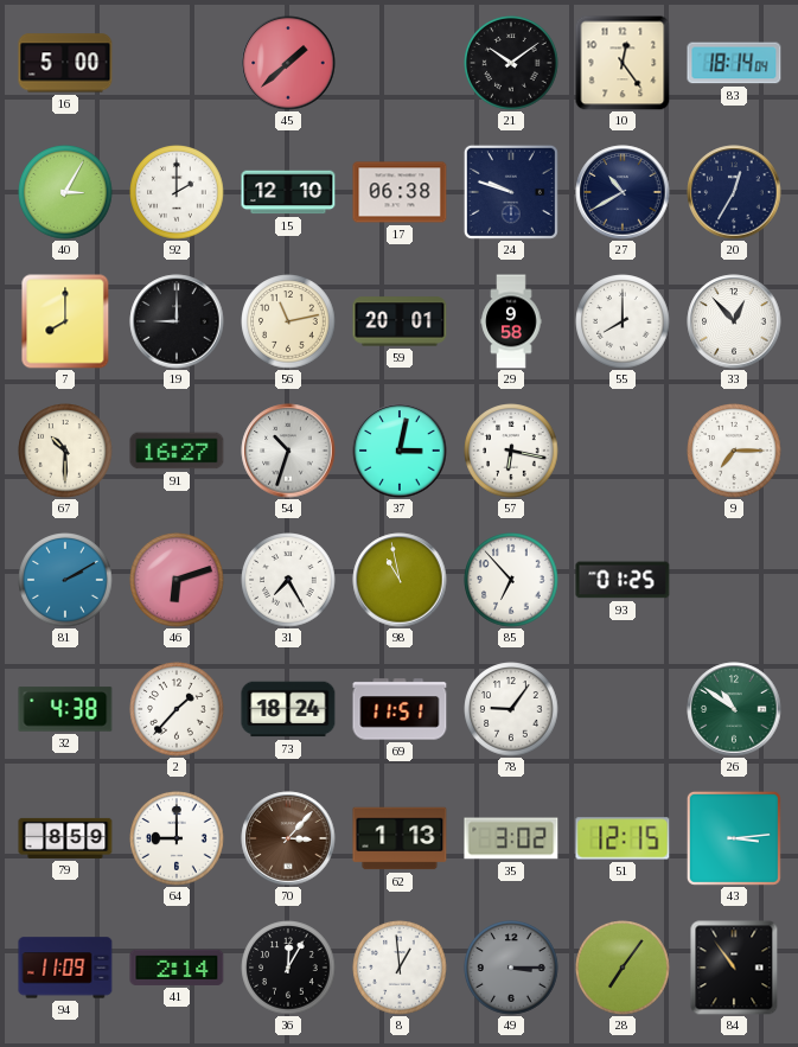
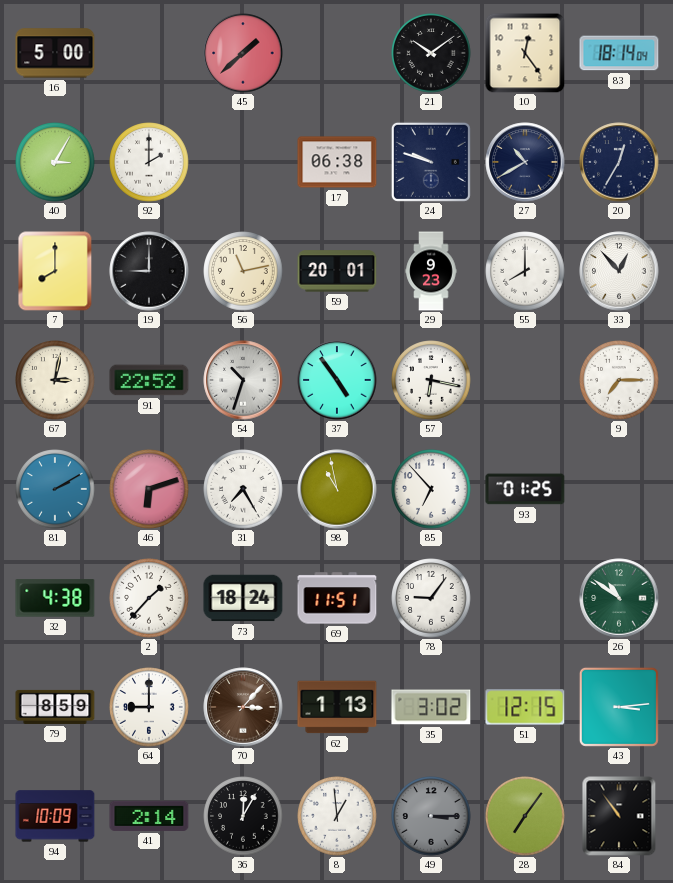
15: 12:10 -> none (288, 192)
29: 9:58 -> 9:23 (431, 271)
67: 10:30 -> 3:02 (55, 380)
91: 16:27 -> 22:52 (149, 380)
37: 3:02 -> 4:54 (337, 380)
94: 11:09 -> 10:09 (55, 816)
